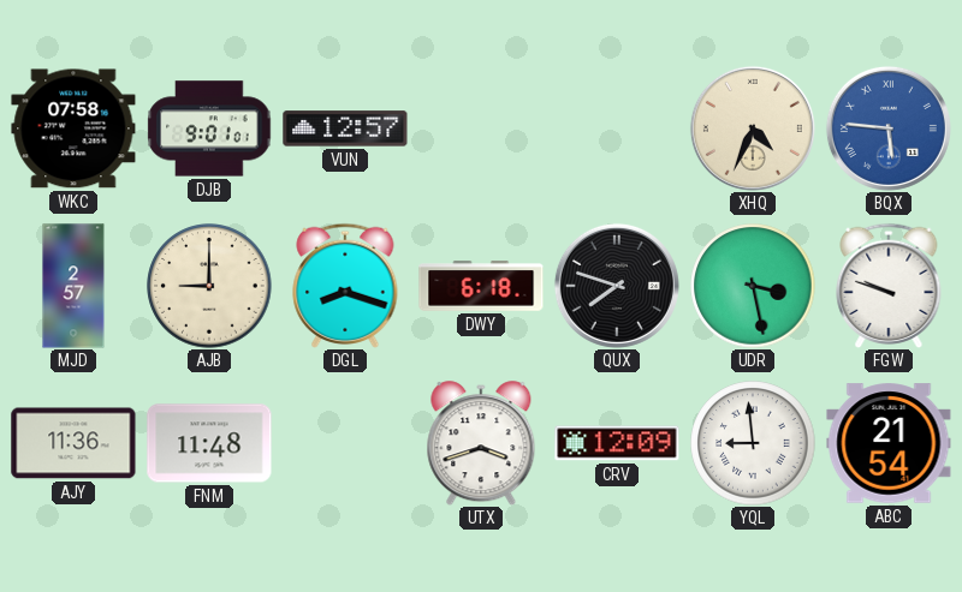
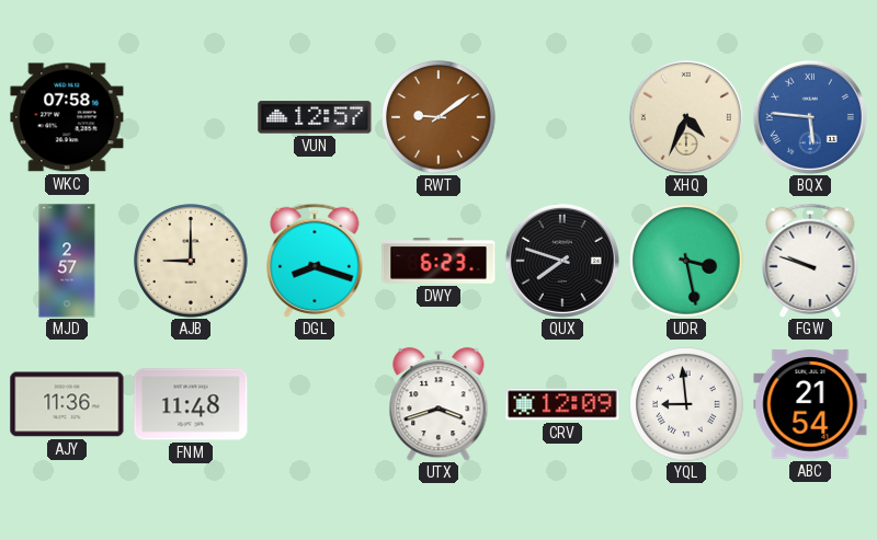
DJB: 9:01 -> none (209, 128)
RWT: none -> 9:09 (438, 117)
DWY: 6:18 -> 6:23 (438, 261)
